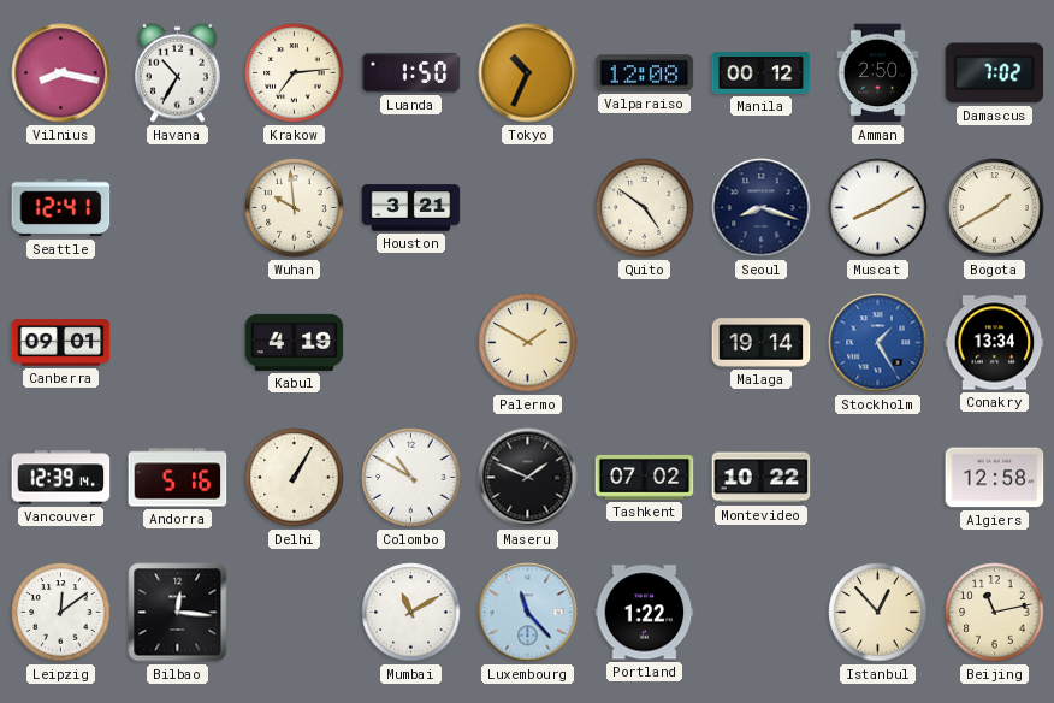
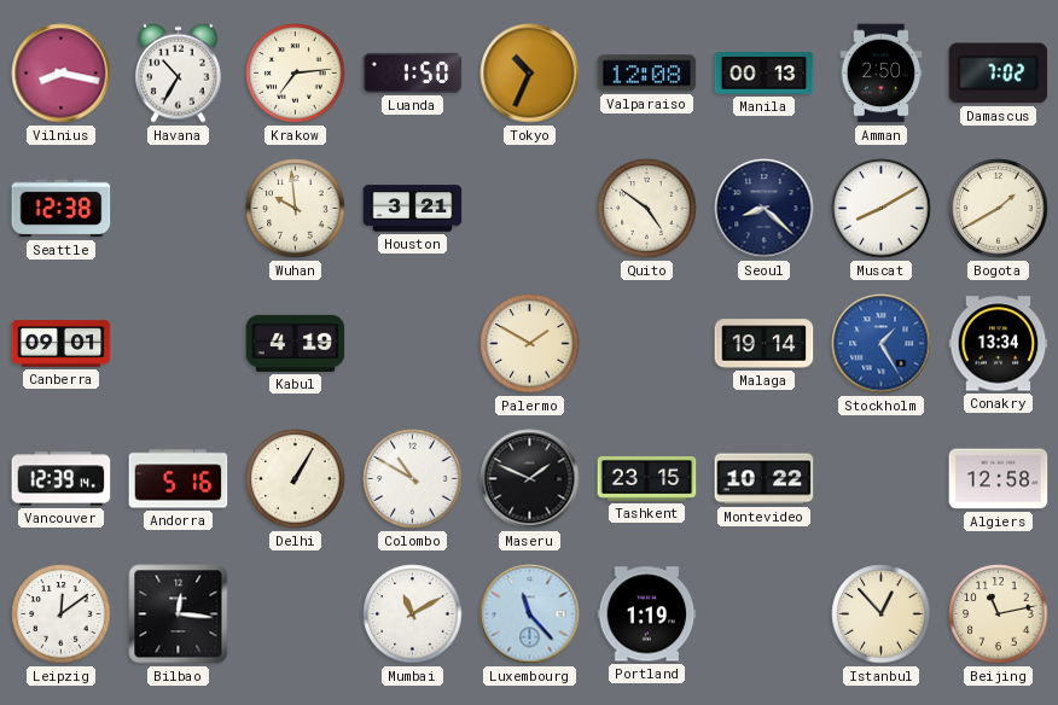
Manila: 00:12 -> 00:13 (765, 74)
Seattle: 12:41 -> 12:38 (62, 209)
Seoul: 8:18 -> 8:22 (765, 209)
Tashkent: 07:02 -> 23:15 (647, 479)
Portland: 1:22 -> 1:19 (647, 614)
